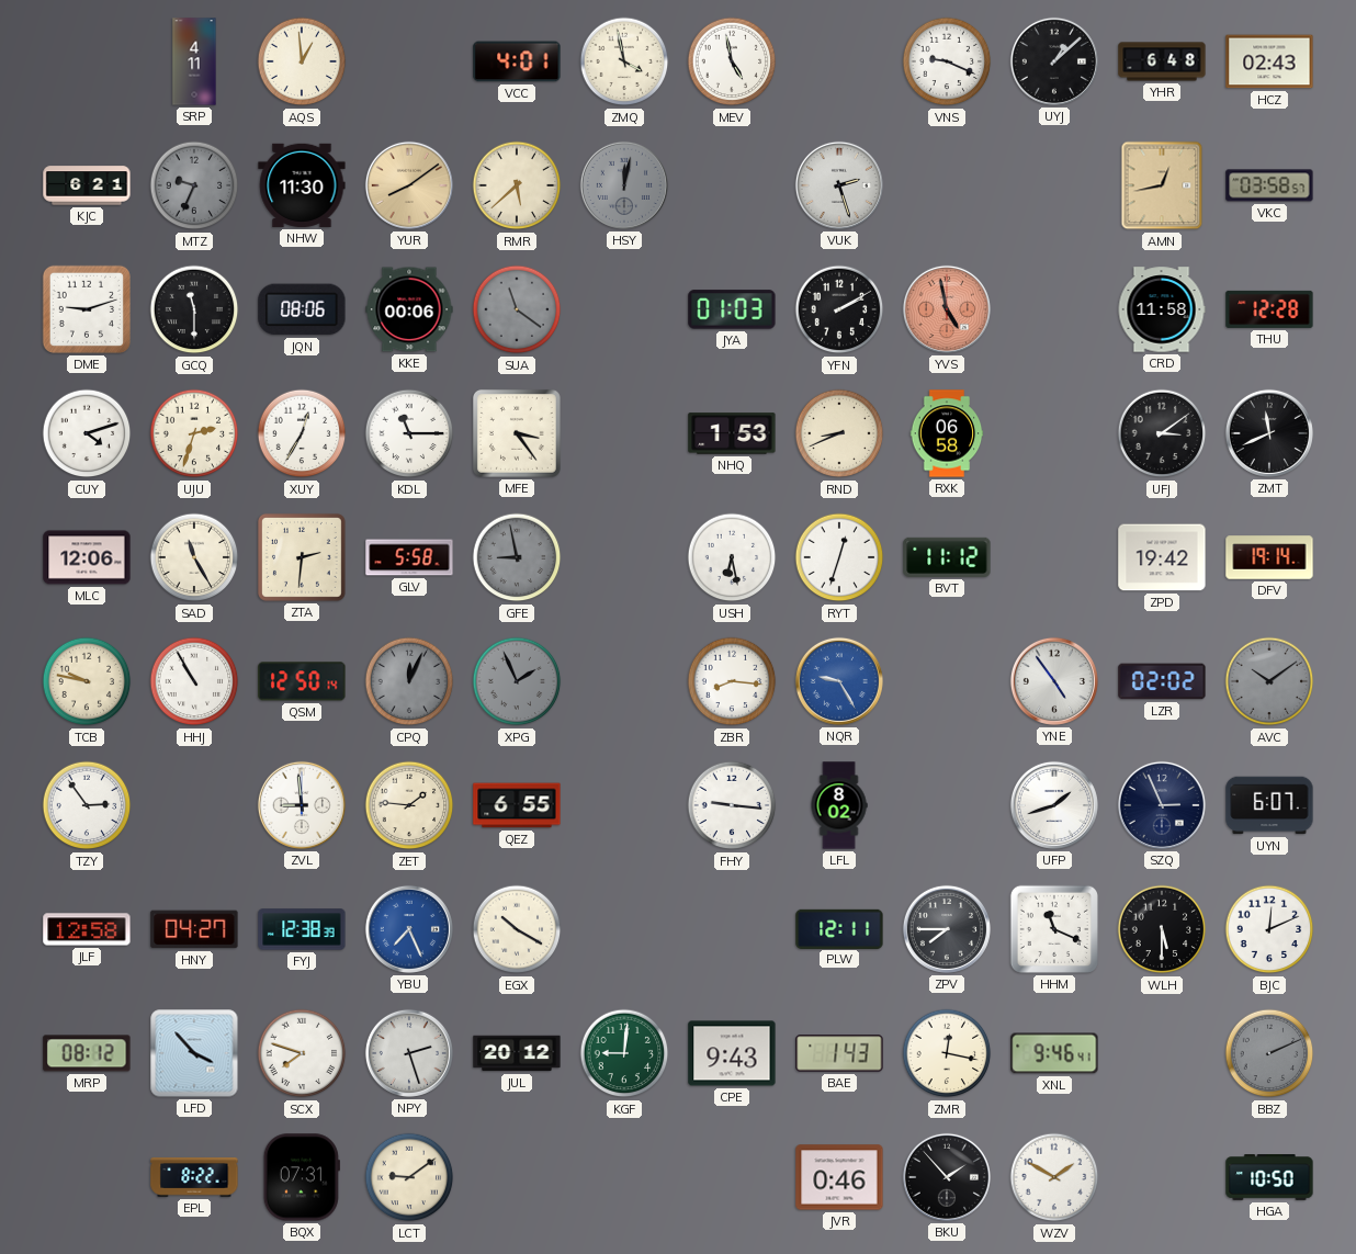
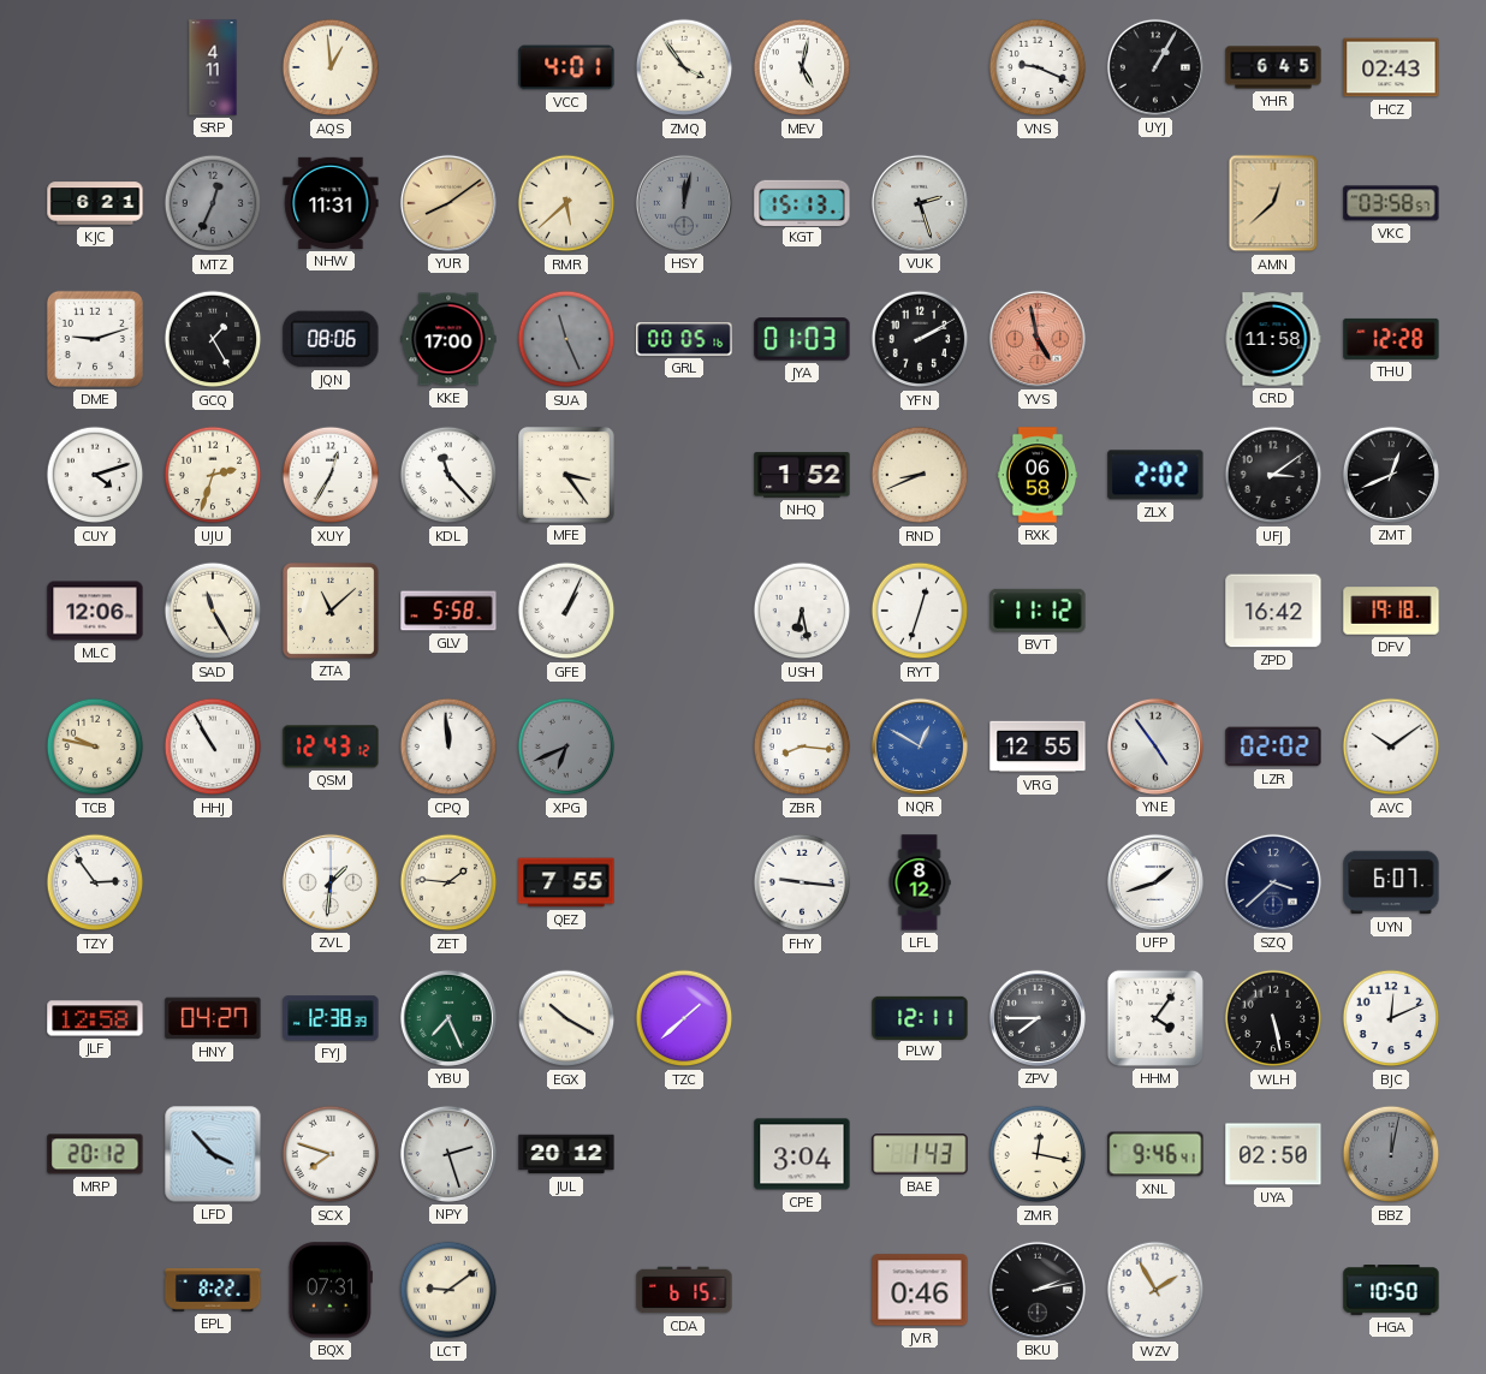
ZMQ: 3:58 -> 3:54 (684, 67)
MEV: 4:58 -> 5:02 (802, 67)
UYJ: 1:08 -> 1:05 (1155, 67)
YHR: 6:48 -> 6:45 (1273, 67)
MTZ: 9:34 -> 12:34 (213, 203)
NHW: 11:30 -> 11:31 (331, 203)
KGT: none -> 15:13 (802, 202)
AMN: 12:43 -> 12:38 (1273, 203)
GCQ: 11:30 -> 1:25 (213, 339)
KKE: 00:06 -> 17:00 (448, 339)
SUA: 11:21 -> 11:26 (566, 339)
GRL: none -> 00:05 (684, 339)
KDL: 11:15 -> 11:23 (448, 475)
NHQ: 1:53 -> 1:52 (802, 475)
ZLX: none -> 2:02 (1155, 475)
ZMT: 11:41 -> 12:41 (1391, 475)
ZTA: 2:31 -> 11:08 (331, 611)
GFE: 8:58 -> 1:04 (566, 611)
GFE dial: grey -> white (566, 611)
ZPD: 19:42 -> 16:42 (1273, 611)
DFV: 19:14 -> 19:18 (1391, 611)
QSM: 12:50 -> 12:43 (331, 747)
CPQ: 12:04 -> 11:59 (448, 747)
CPQ dial: grey -> white (448, 747)
XPG: 1:56 -> 6:41 (566, 747)
NQR: 9:25 -> 12:50 (920, 747)
VRG: none -> 12:55 (1038, 747)
AVC dial: grey -> white (1391, 747)
ZVL: 8:59 -> 1:31 (331, 882)
QEZ: 6:55 -> 7:55 (566, 882)
LFL: 8:02 -> 8:12 (920, 882)
SZQ: 2:56 -> 3:38 (1273, 882)
YBU dial: blue -> green (448, 1018)
TZC: none -> 1:38 (684, 1018)
HHM: 11:19 -> 4:06 (1155, 1018)
WLH: 5:30 -> 5:28 (1273, 1018)
MRP: 08:12 -> 20:12 (95, 1154)
KGF: 9:01 -> none (624, 1053)
CPE: 9:43 -> 3:04 (802, 1154)
UYA: none -> 02:50 (1273, 1154)
BBZ: 2:11 -> 12:02 (1391, 1154)
CDA: none -> 6:15 (684, 1290)
BKU: 1:53 -> 2:13 (1038, 1290)
WZV: 1:50 -> 1:55 (1155, 1290)
